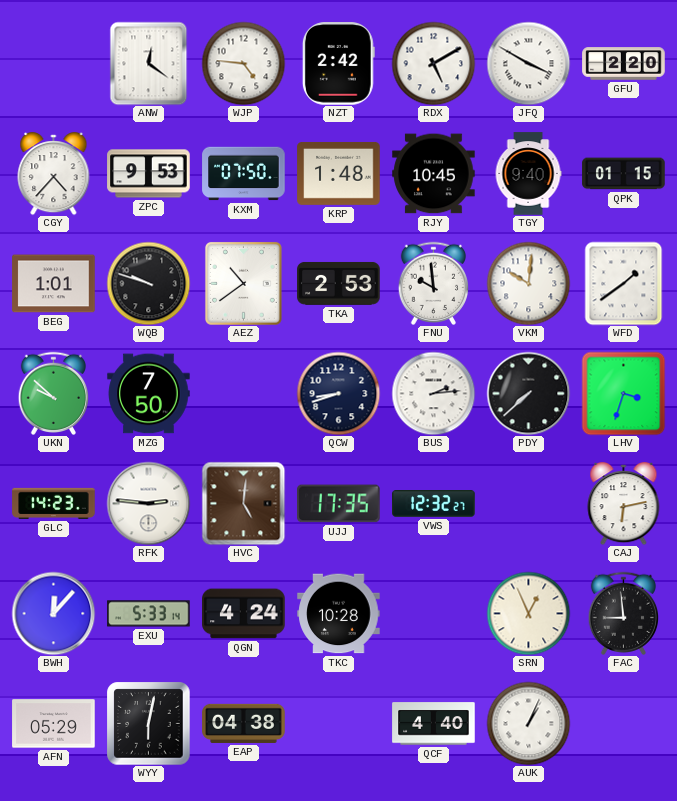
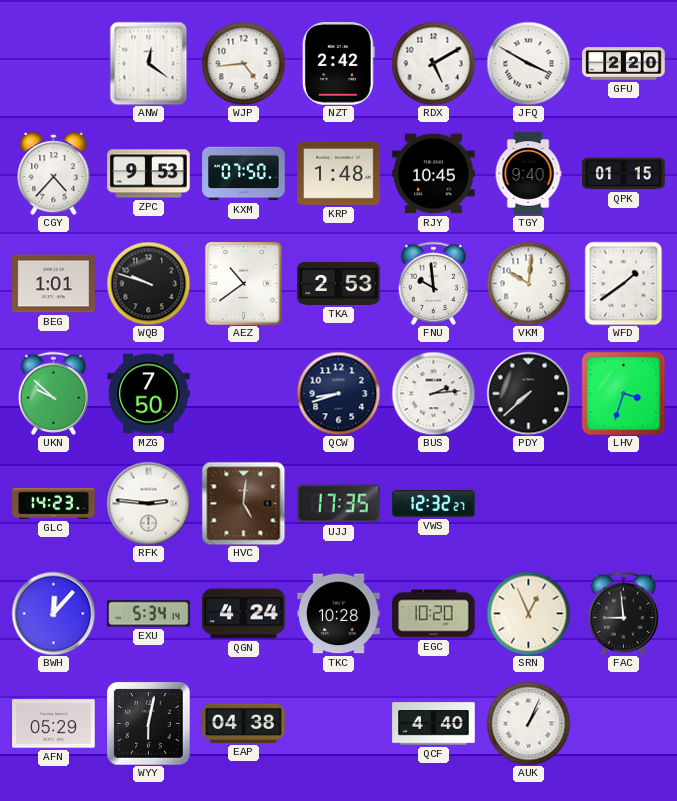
WJP: 4:46 -> 4:44 (243, 63)
CAJ: 6:13 -> none (624, 504)
EXU: 5:33 -> 5:34 (149, 614)
EGC: none -> 10:20 (434, 614)
